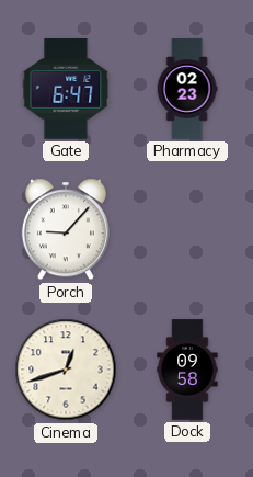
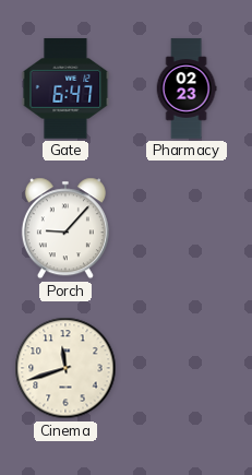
Cinema: 12:42 -> 11:42 (65, 368)
Dock: 09:58 -> none (187, 370)
